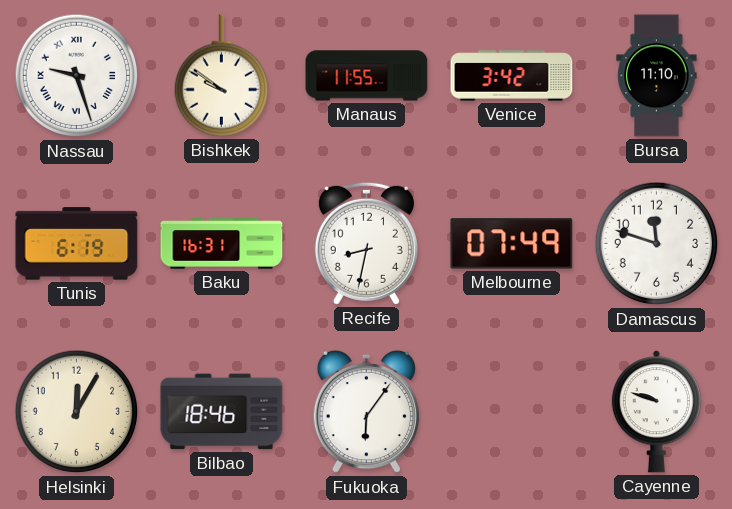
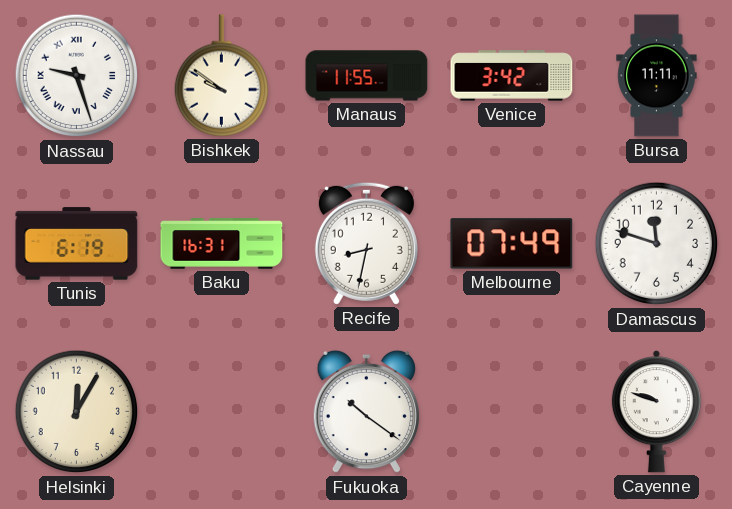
Bursa: 11:10 -> 11:11 (657, 76)
Bilbao: 18:46 -> none (222, 412)
Fukuoka: 6:06 -> 10:21 (366, 412)
